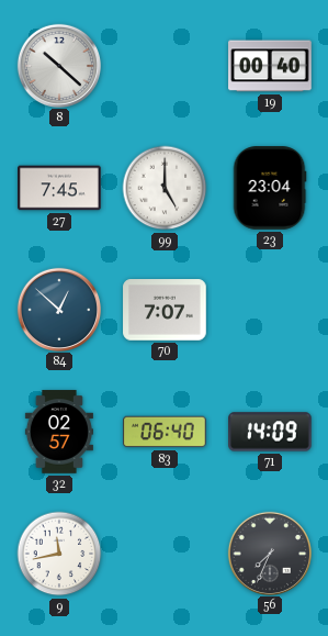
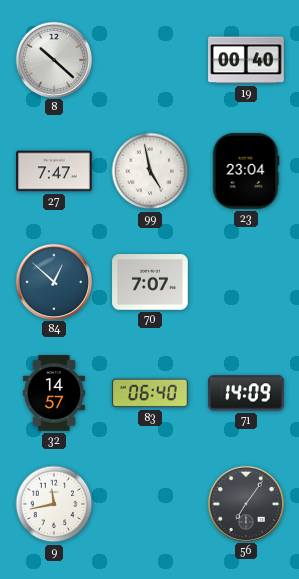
27: 7:45 -> 7:47 (54, 171)
99: 5:00 -> 4:58 (150, 171)
32: 02:57 -> 14:57 (54, 393)
56: 7:34 -> 7:06 (245, 503)
